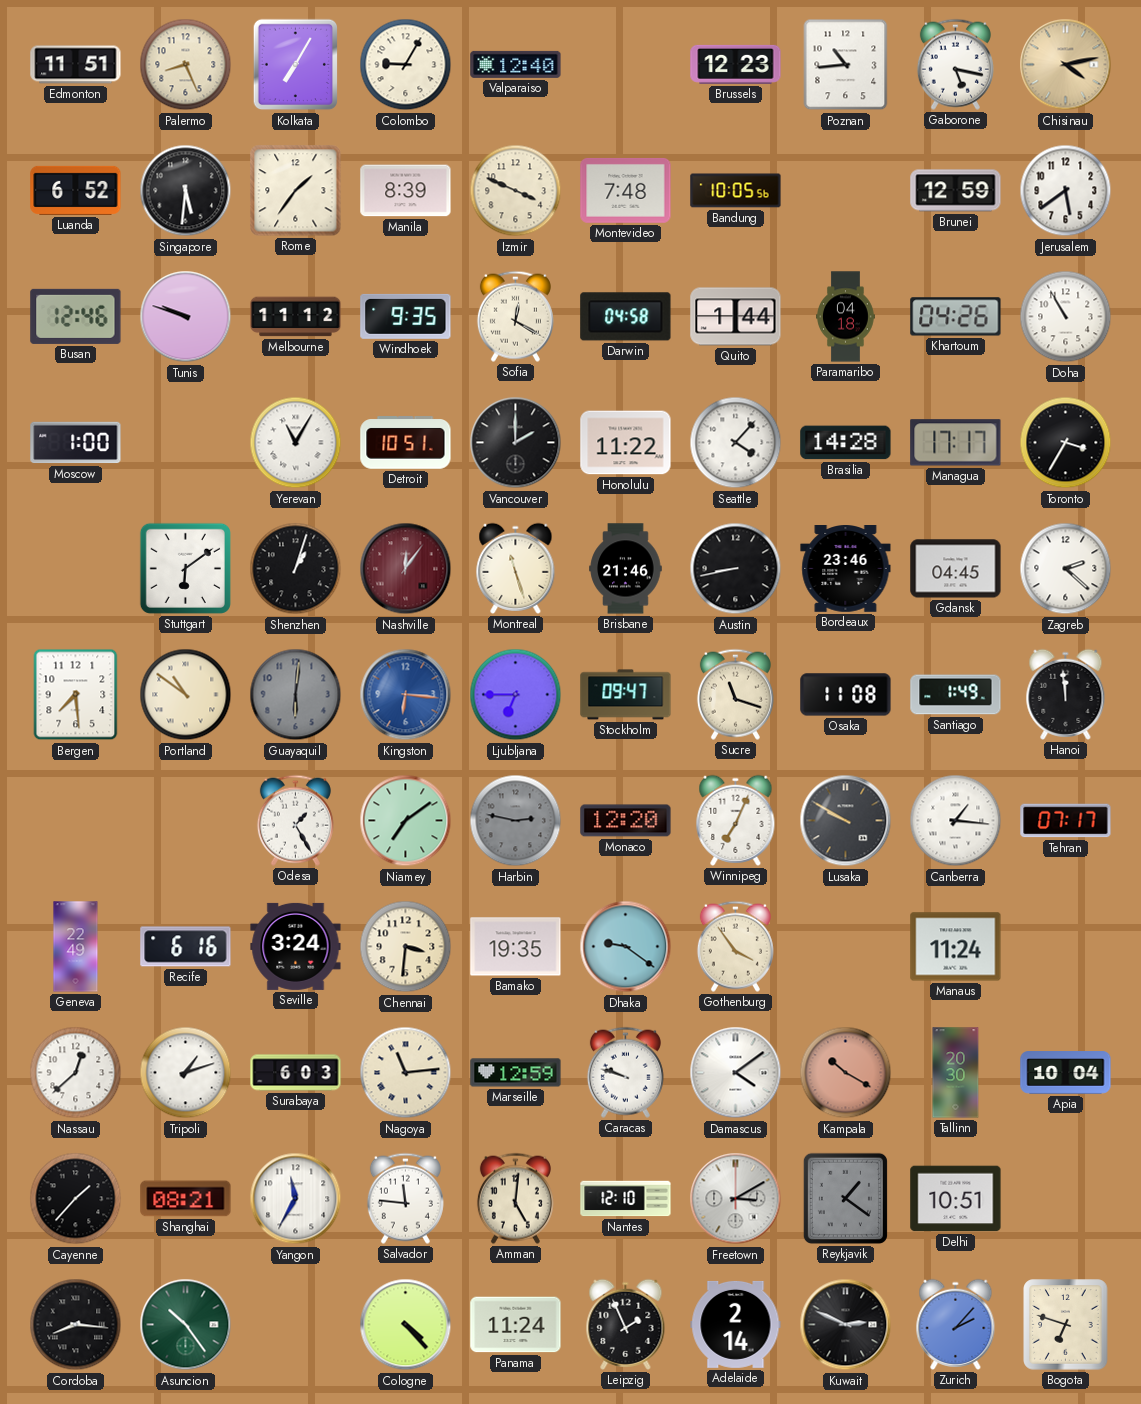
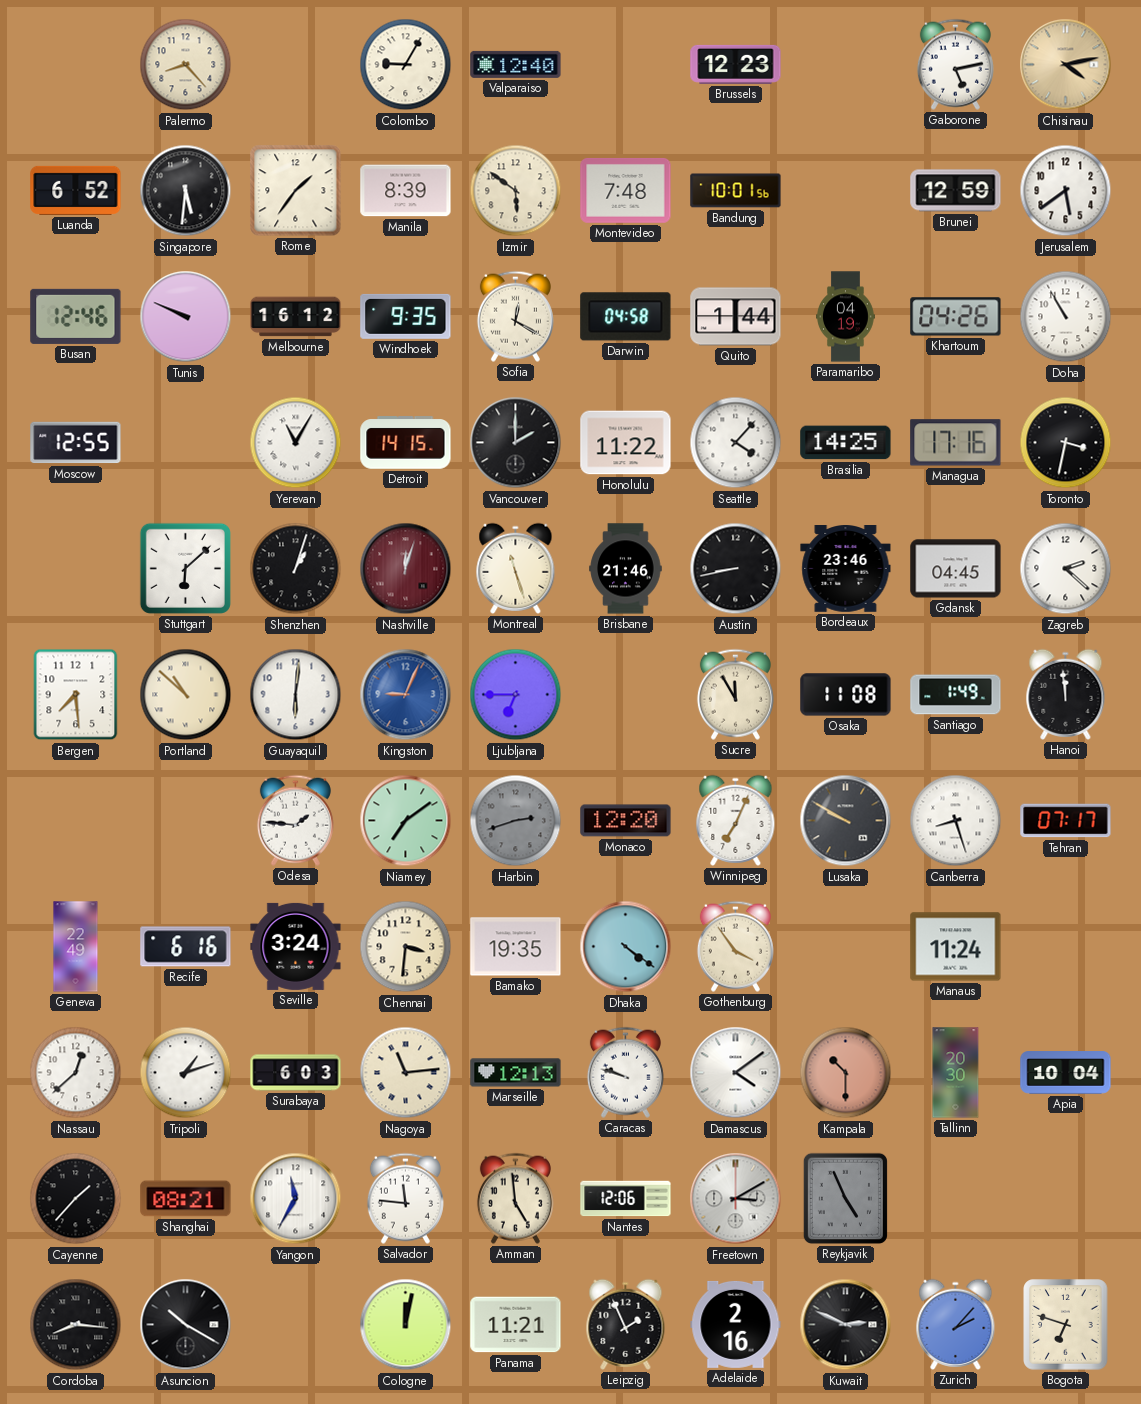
Edmonton: 11:51 -> none (76, 65)
Palermo: 8:26 -> 8:23 (186, 65)
Kolkata: 7:05 -> none (296, 65)
Poznan: 10:44 -> none (846, 65)
Gaborone: 5:17 -> 5:13 (955, 64)
Izmir: 3:49 -> 5:51 (516, 191)
Bandung: 10:05 -> 10:01 (736, 191)
Tunis: 9:48 -> 9:49 (186, 317)
Melbourne: 11:12 -> 16:12 (296, 317)
Paramaribo: 04:18 -> 04:19 (846, 317)
Moscow: 1:00 -> 12:55 (76, 443)
Detroit: 10:51 -> 14:15 (406, 443)
Brasilia: 14:28 -> 14:25 (846, 443)
Managua: 17:17 -> 17:16 (956, 443)
Toronto: 3:35 -> 3:32 (1066, 443)
Stuttgart: 6:09 -> 6:08 (185, 568)
Nashville: 12:06 -> 12:03 (406, 569)
Portland: 10:51 -> 10:52 (186, 695)
Guayaquil dial: grey -> white (296, 695)
Kingston: 6:16 -> 9:04 (406, 695)
Stockholm: 09:47 -> none (626, 695)
Sucre: 11:18 -> 11:55 (735, 694)
Odesa: 1:25 -> 1:46 (295, 820)
Harbin: 2:47 -> 2:42 (516, 821)
Canberra: 1:16 -> 8:27 (956, 821)
Dhaka: 9:21 -> 4:21 (626, 947)
Marseille: 12:59 -> 12:13 (516, 1073)
Kampala: 10:20 -> 10:30 (846, 1073)
Amman: 5:01 -> 4:59 (515, 1198)
Nantes: 12:10 -> 12:06 (626, 1199)
Reykjavik: 1:21 -> 4:56 (845, 1198)
Delhi: 10:51 -> none (956, 1199)
Asuncion: 10:24 -> 10:20 (186, 1325)
Asuncion dial: green -> black (186, 1325)
Cologne: 4:23 -> 12:02 (406, 1325)
Panama: 11:24 -> 11:21 (516, 1325)
Adelaide: 2:14 -> 2:16 (736, 1324)
